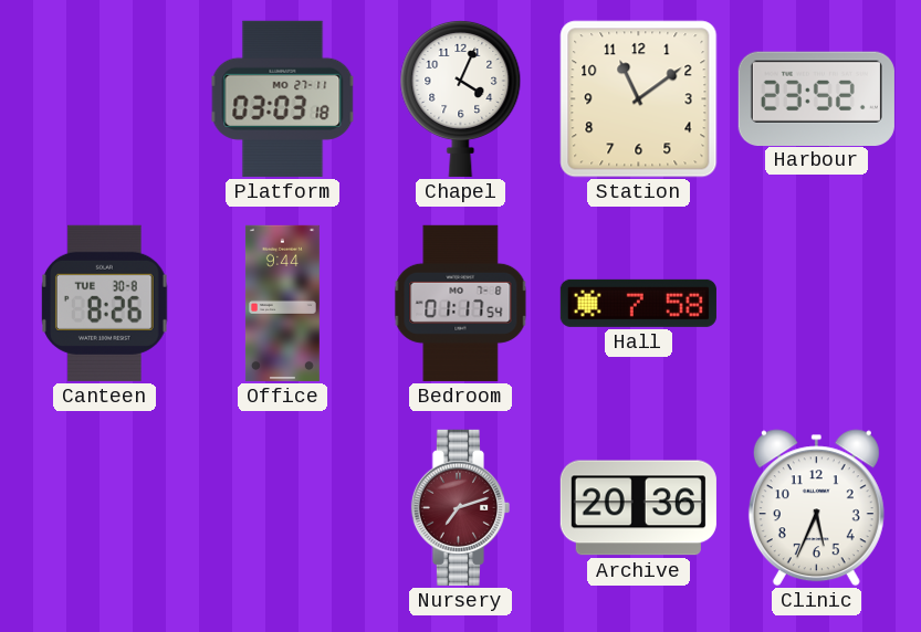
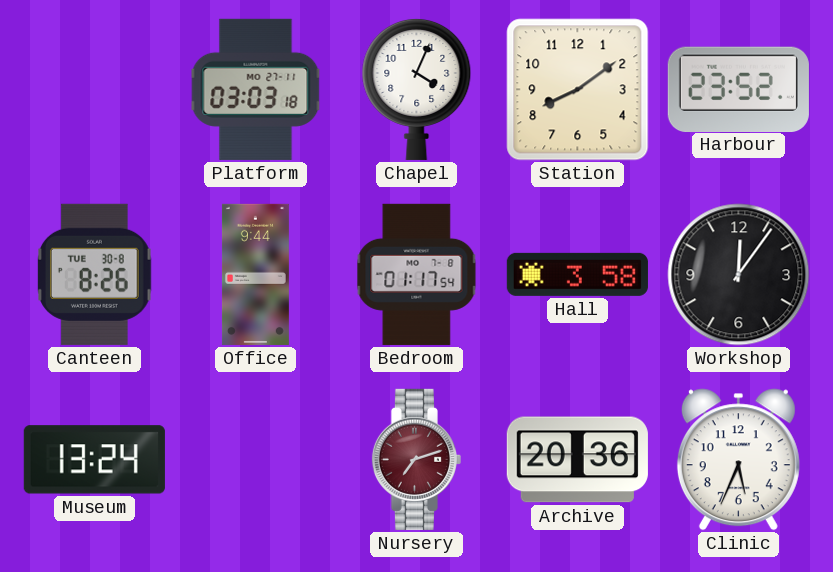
Station: 11:09 -> 8:09 (578, 90)
Hall: 7:58 -> 3:58 (577, 274)
Workshop: none -> 12:06 (739, 275)
Museum: none -> 13:24 (94, 460)
